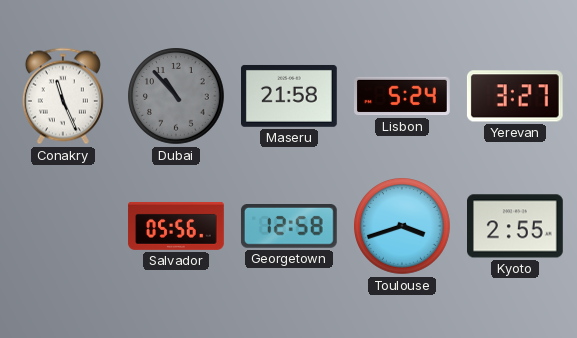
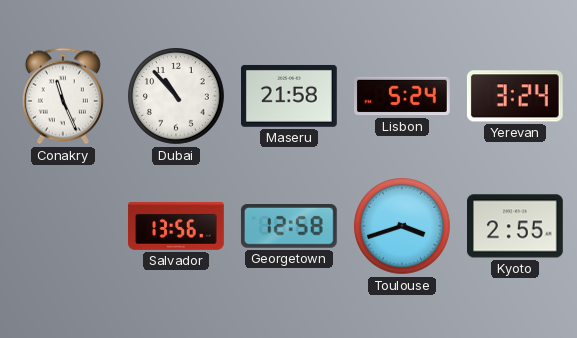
Dubai dial: grey -> white (176, 96)
Yerevan: 3:27 -> 3:24 (515, 96)
Salvador: 05:56 -> 13:56 (176, 226)
